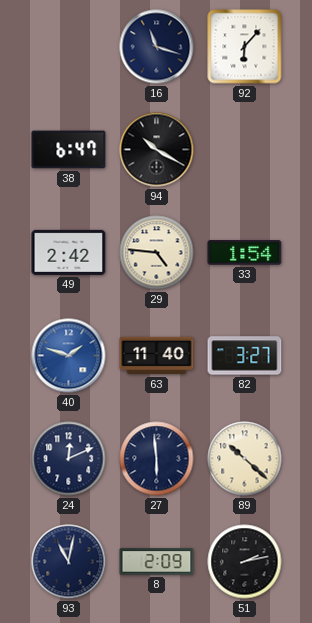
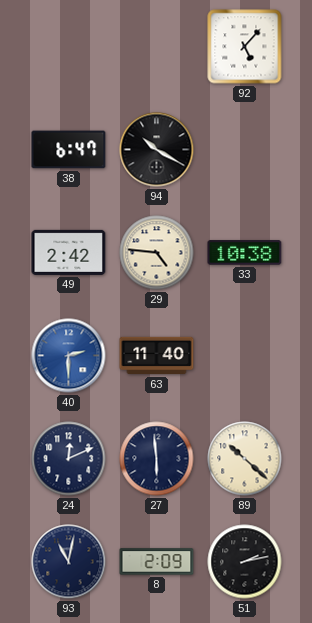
16: 11:18 -> none (157, 47)
92: 6:07 -> 5:07 (245, 47)
33: 1:54 -> 10:38 (245, 253)
40: 1:48 -> 2:30 (69, 356)
82: 3:27 -> none (245, 356)
